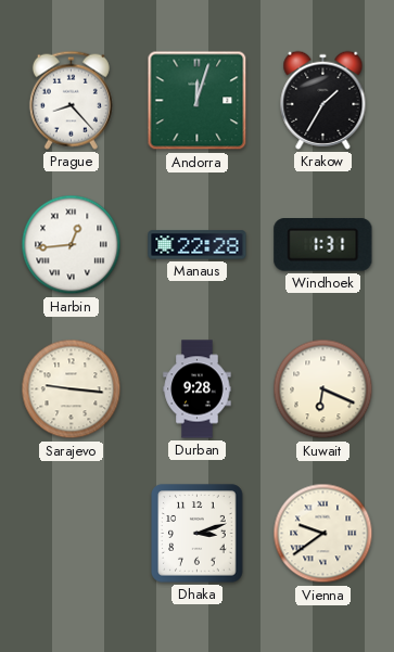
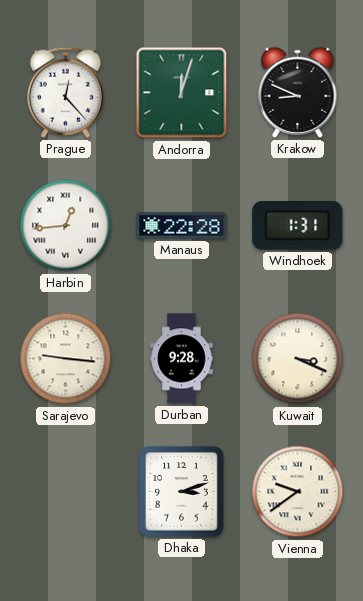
Prague: 8:23 -> 12:23 (65, 92)
Krakow: 1:35 -> 8:49 (298, 92)
Kuwait: 6:19 -> 3:19 (298, 359)
